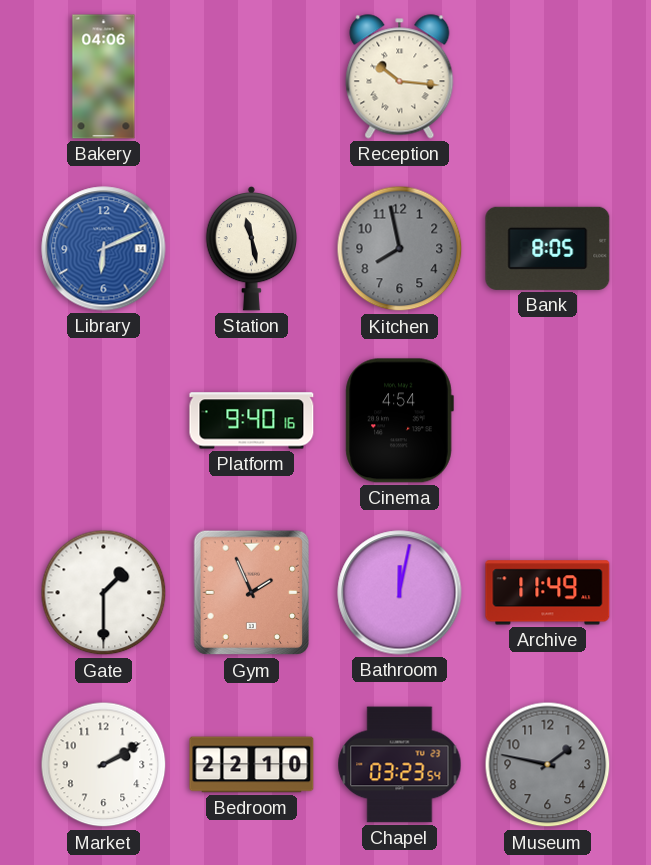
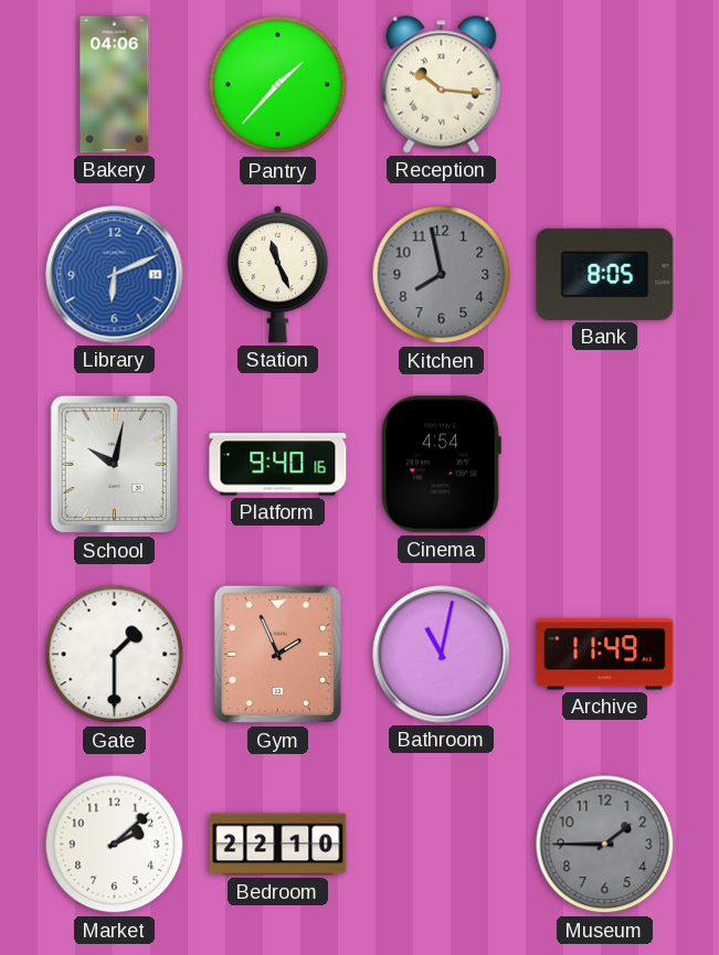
Pantry: none -> 1:37 (278, 85)
Station: 11:28 -> 11:26 (277, 274)
School: none -> 10:02 (115, 465)
Bathroom: 12:02 -> 11:02 (442, 655)
Market: 2:10 -> 2:08 (115, 845)
Chapel: 03:23 -> none (400, 765)
Museum: 1:47 -> 1:45 (605, 845)
